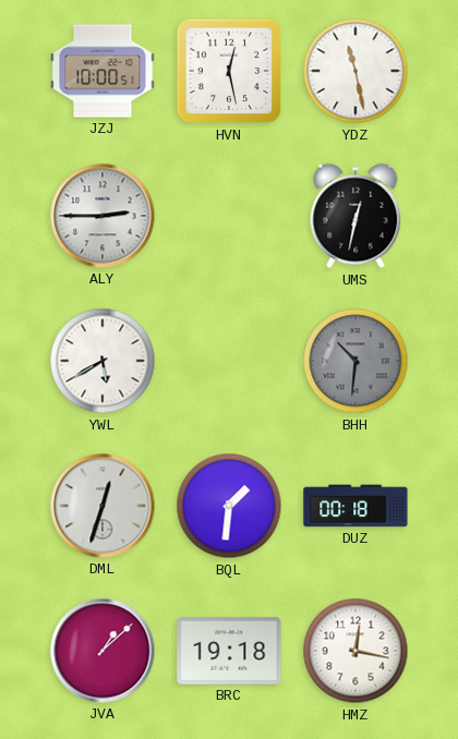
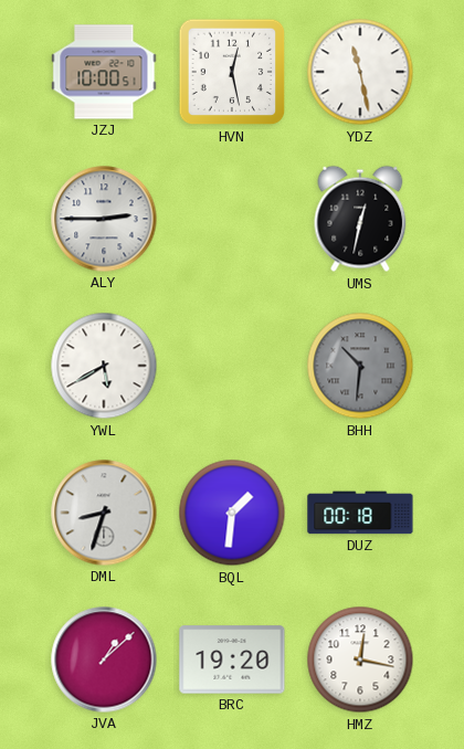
DML: 12:33 -> 8:33 (104, 513)
BRC: 19:18 -> 19:20 (232, 660)
